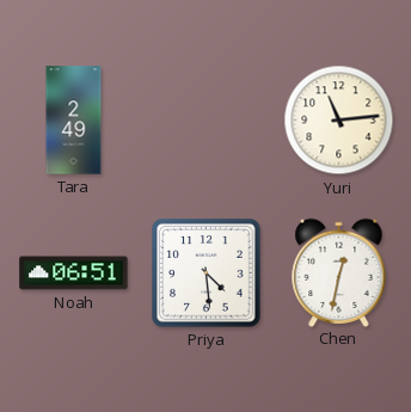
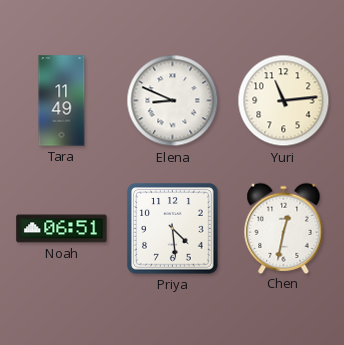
Tara: 2:49 -> 11:49 (62, 101)
Elena: none -> 8:49 (173, 101)
